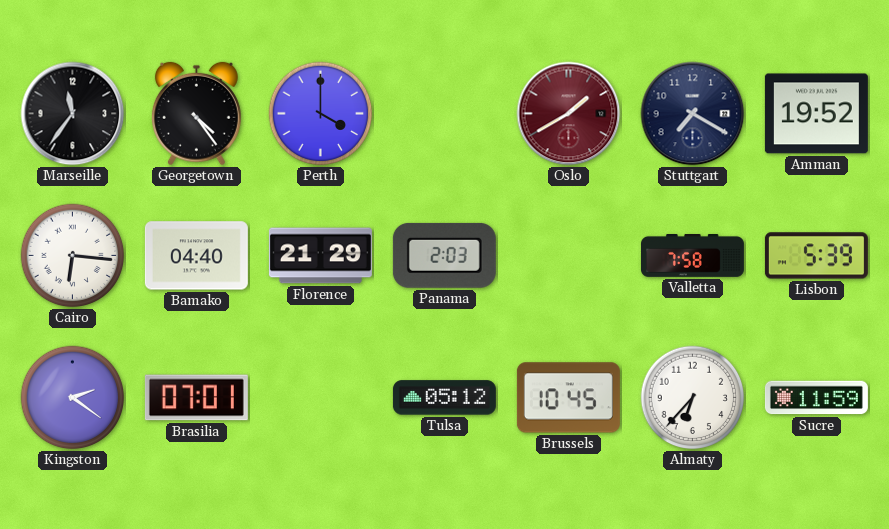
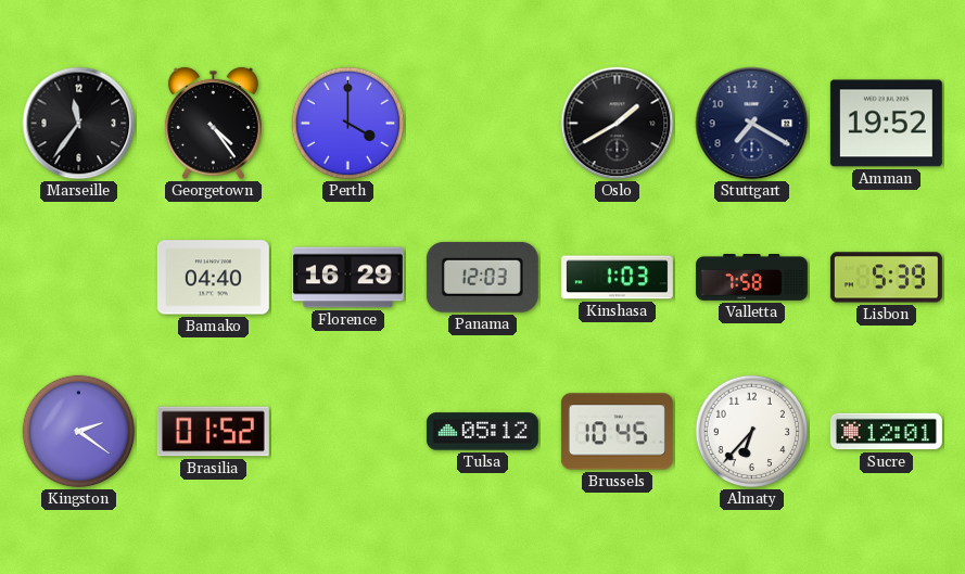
Oslo dial: burgundy -> black (618, 124)
Cairo: 6:16 -> none (73, 256)
Florence: 21:29 -> 16:29 (347, 278)
Panama: 2:03 -> 12:03 (482, 277)
Kinshasa: none -> 1:03 (617, 278)
Brasilia: 07:01 -> 01:52 (213, 432)
Sucre: 11:59 -> 12:01 (886, 432)
